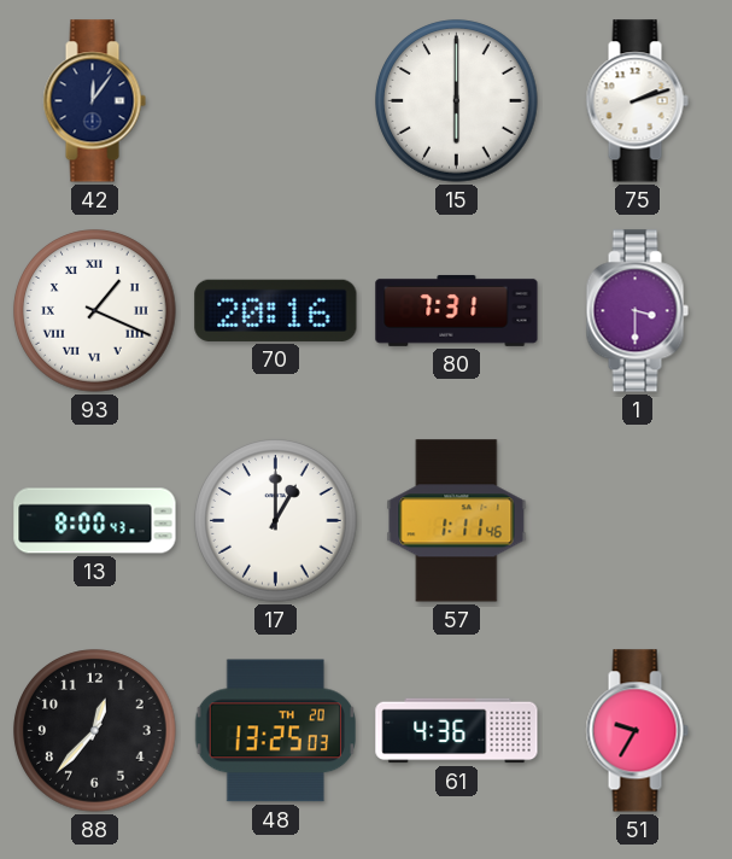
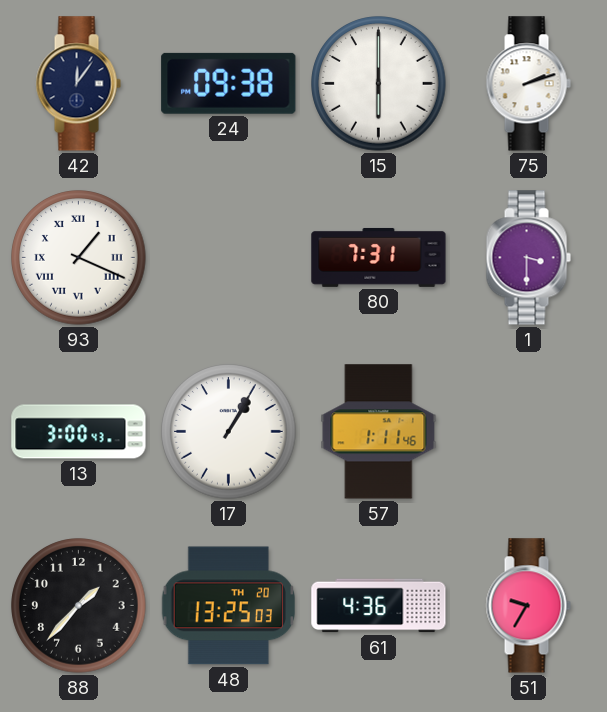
24: none -> 09:38 (229, 83)
70: 20:16 -> none (276, 310)
13: 8:00 -> 3:00 (79, 432)
17: 1:00 -> 1:05 (229, 432)
88: 12:37 -> 1:37 (79, 606)
